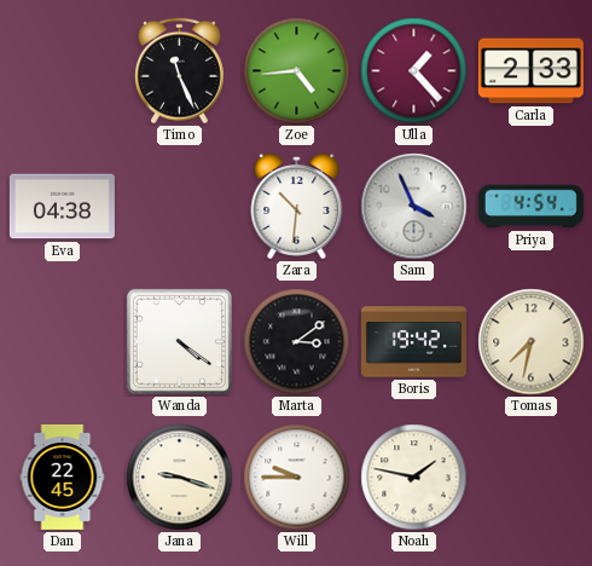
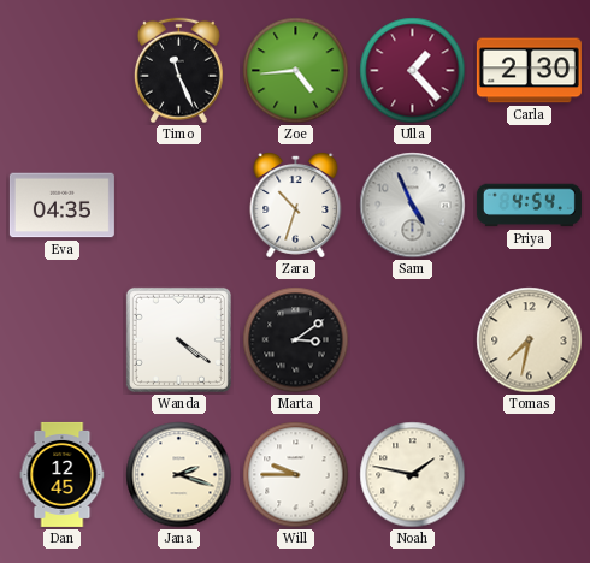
Carla: 2:33 -> 2:30 (529, 71)
Eva: 04:38 -> 04:35 (61, 206)
Zara: 10:31 -> 10:33 (296, 206)
Sam: 3:56 -> 4:56 (413, 206)
Boris: 19:42 -> none (413, 342)
Dan: 22:45 -> 12:45 (63, 474)
Jana: 9:18 -> 2:18 (179, 475)
